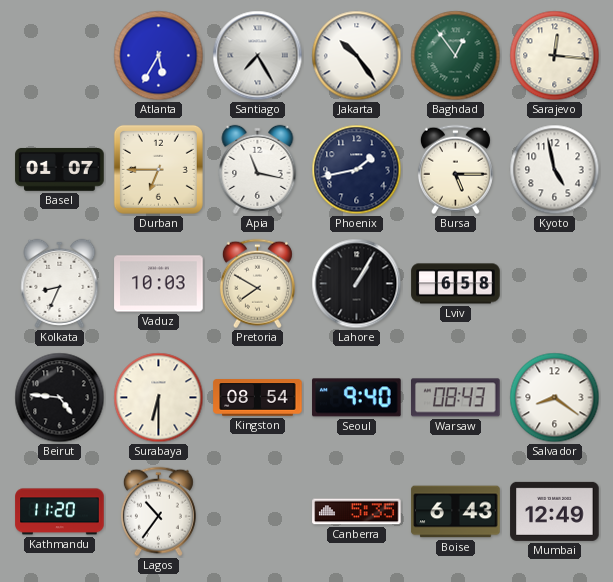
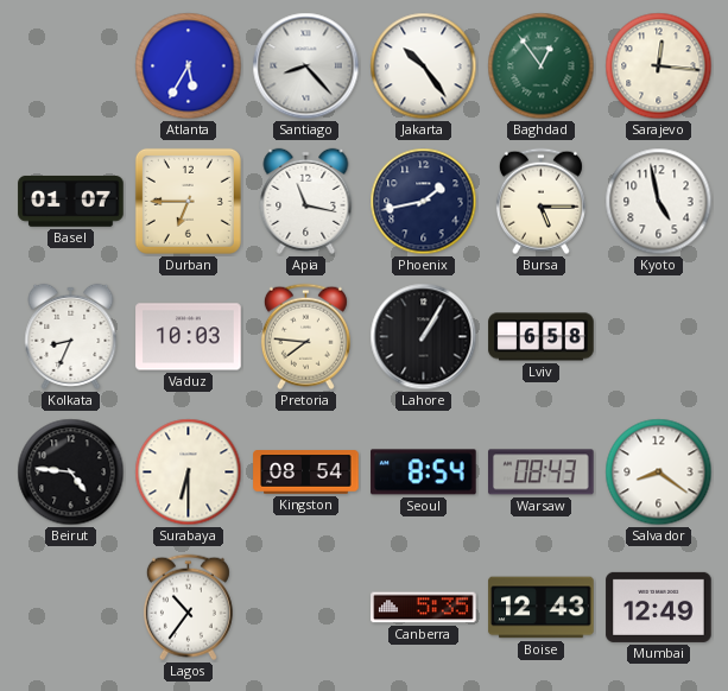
Santiago: 7:25 -> 8:23 (306, 66)
Pretoria: 7:50 -> 7:46 (305, 337)
Seoul: 9:40 -> 8:54 (424, 473)
Kathmandu: 11:20 -> none (60, 512)
Boise: 6:43 -> 12:43 (542, 608)
